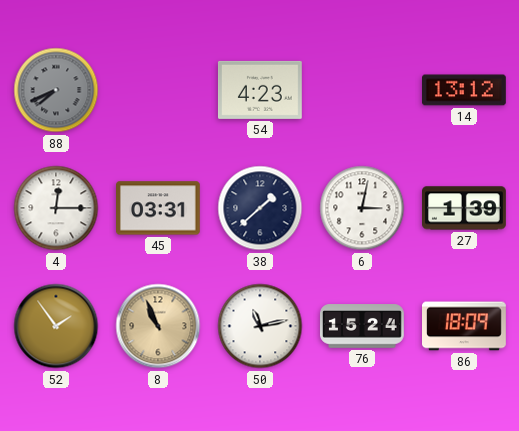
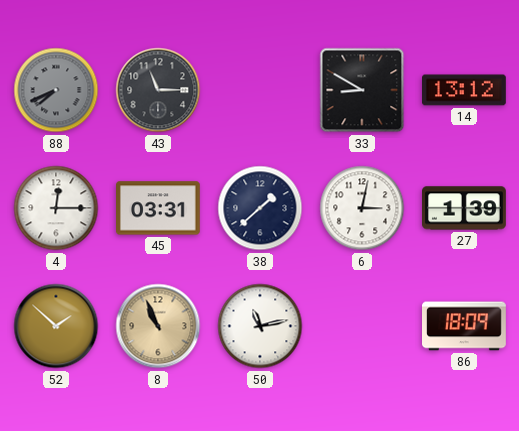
43: none -> 11:15 (158, 90)
54: 4:23 -> none (260, 90)
33: none -> 8:50 (362, 90)
52: 1:54 -> 1:52 (56, 326)
76: 15:24 -> none (363, 326)
